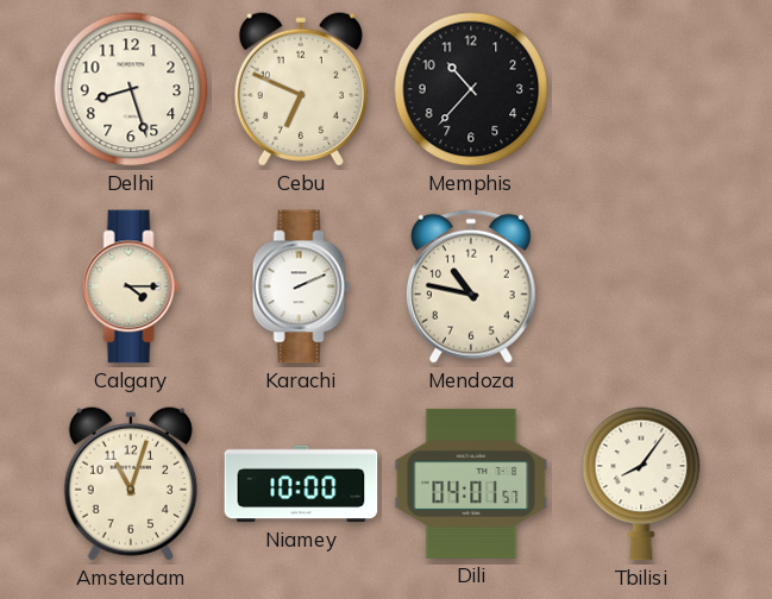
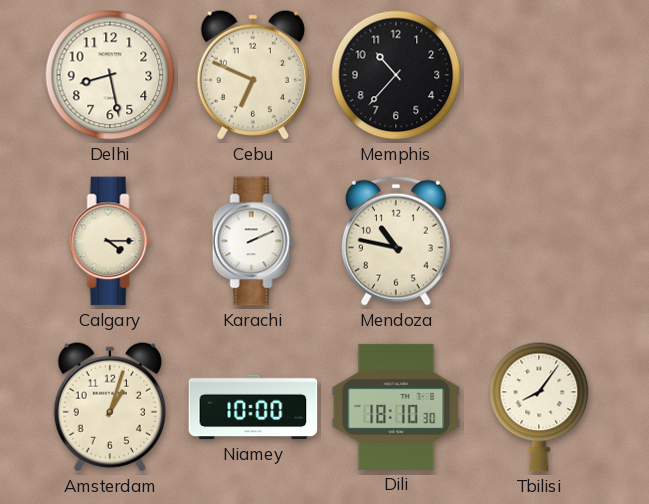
Delhi: 8:27 -> 8:28 (110, 75)
Amsterdam: 11:03 -> 1:03 (110, 407)
Dili: 04:01 -> 18:10 (396, 407)
